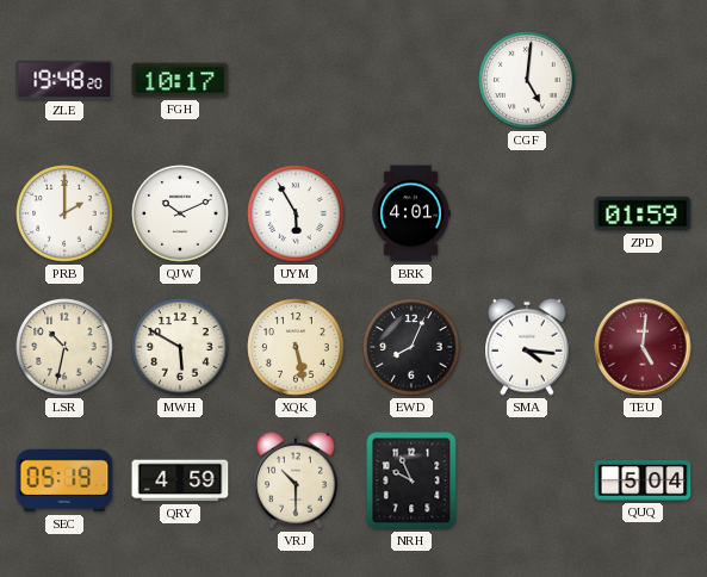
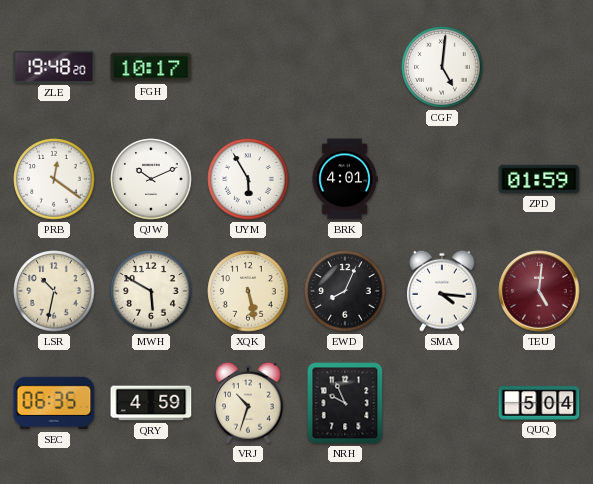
PRB: 2:00 -> 12:21 (54, 179)
SEC: 05:19 -> 06:35 (54, 403)
VRJ: 10:30 -> 10:33 (249, 403)
